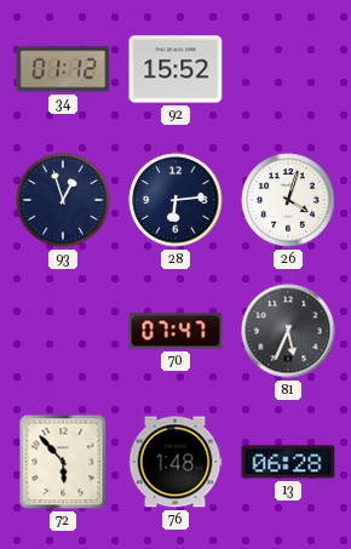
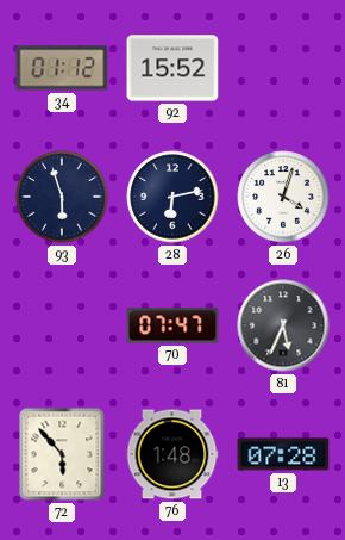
93: 12:57 -> 5:57 (62, 197)
28: 6:14 -> 6:13 (172, 197)
13: 06:28 -> 07:28 (283, 454)
